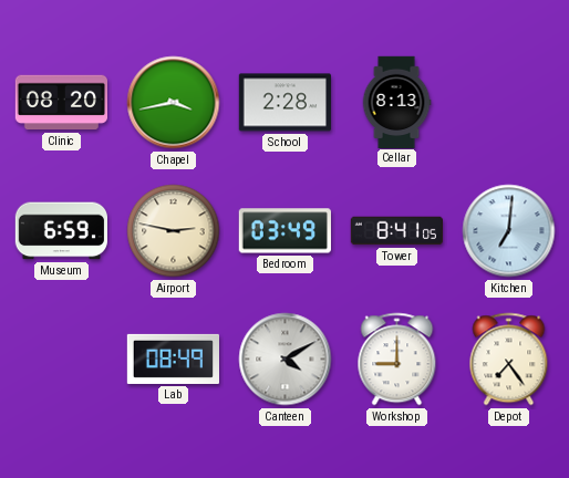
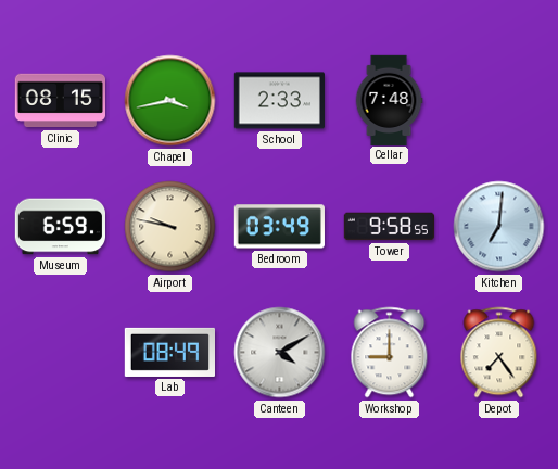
Clinic: 08:20 -> 08:15 (60, 101)
School: 2:28 -> 2:33 (279, 101)
Cellar: 8:13 -> 7:48 (389, 100)
Airport: 2:47 -> 9:47 (170, 227)
Tower: 8:41 -> 9:58 (389, 227)
